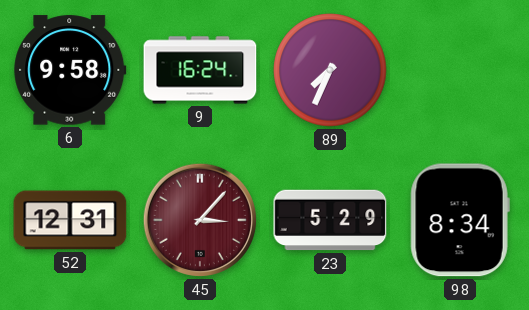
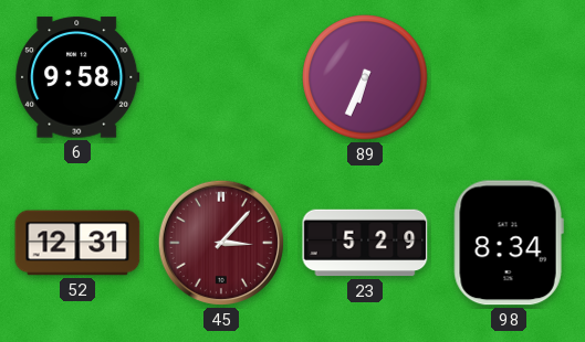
9: 16:24 -> none (200, 70)
89: 7:34 -> 6:34 (365, 77)
